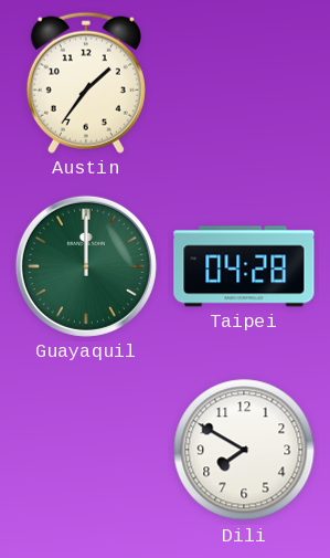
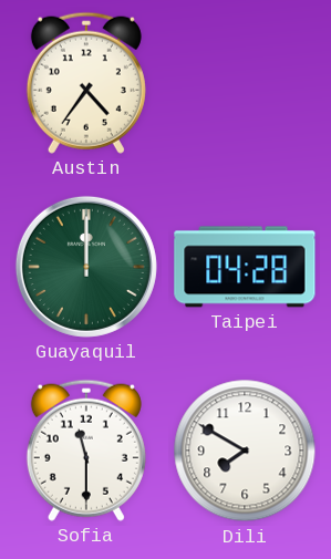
Austin: 1:36 -> 4:36 (86, 83)
Sofia: none -> 11:30 (86, 451)
